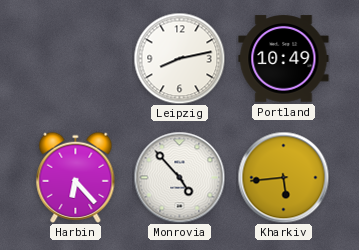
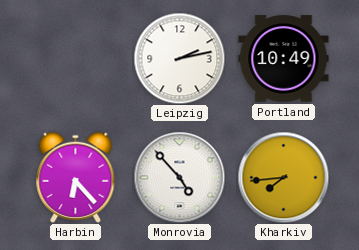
Leipzig: 8:13 -> 2:13 (179, 58)
Kharkiv: 5:44 -> 7:44 (283, 177)
